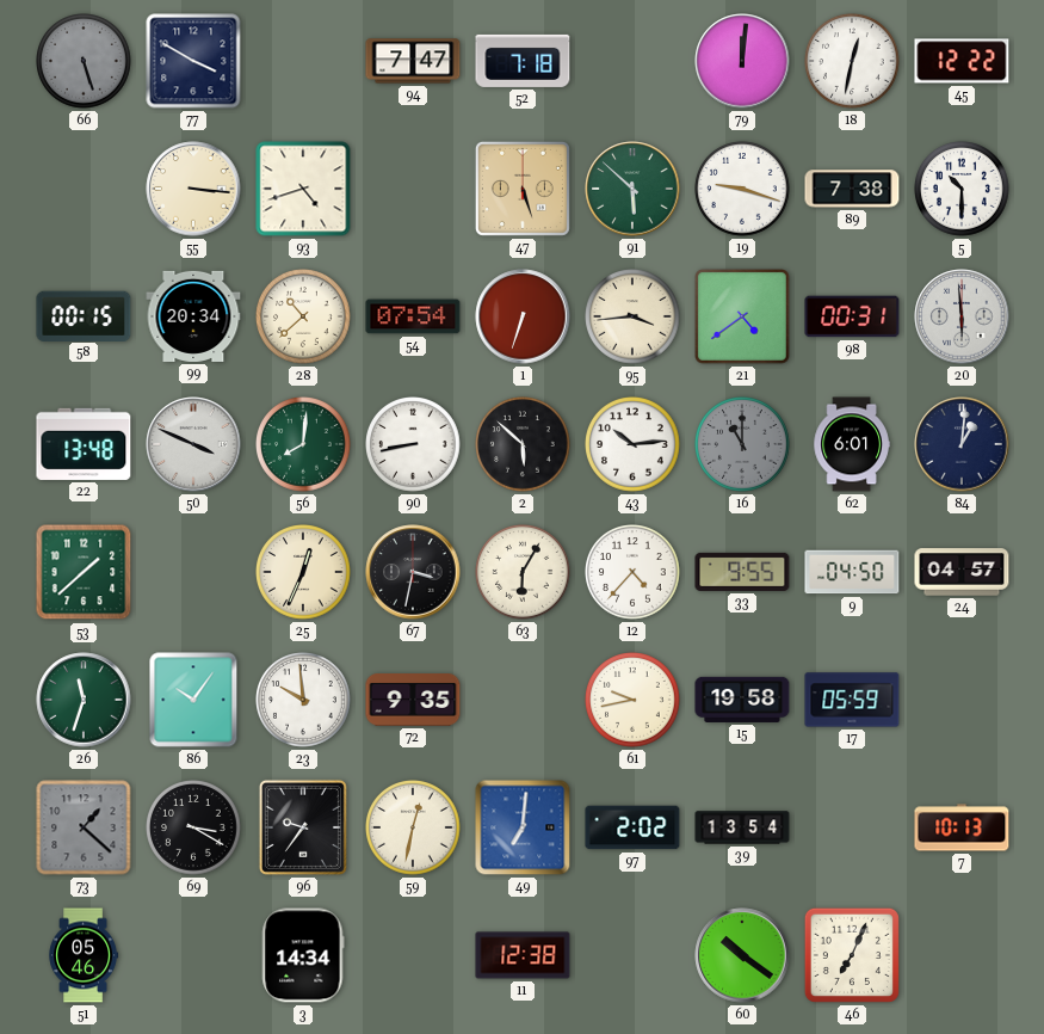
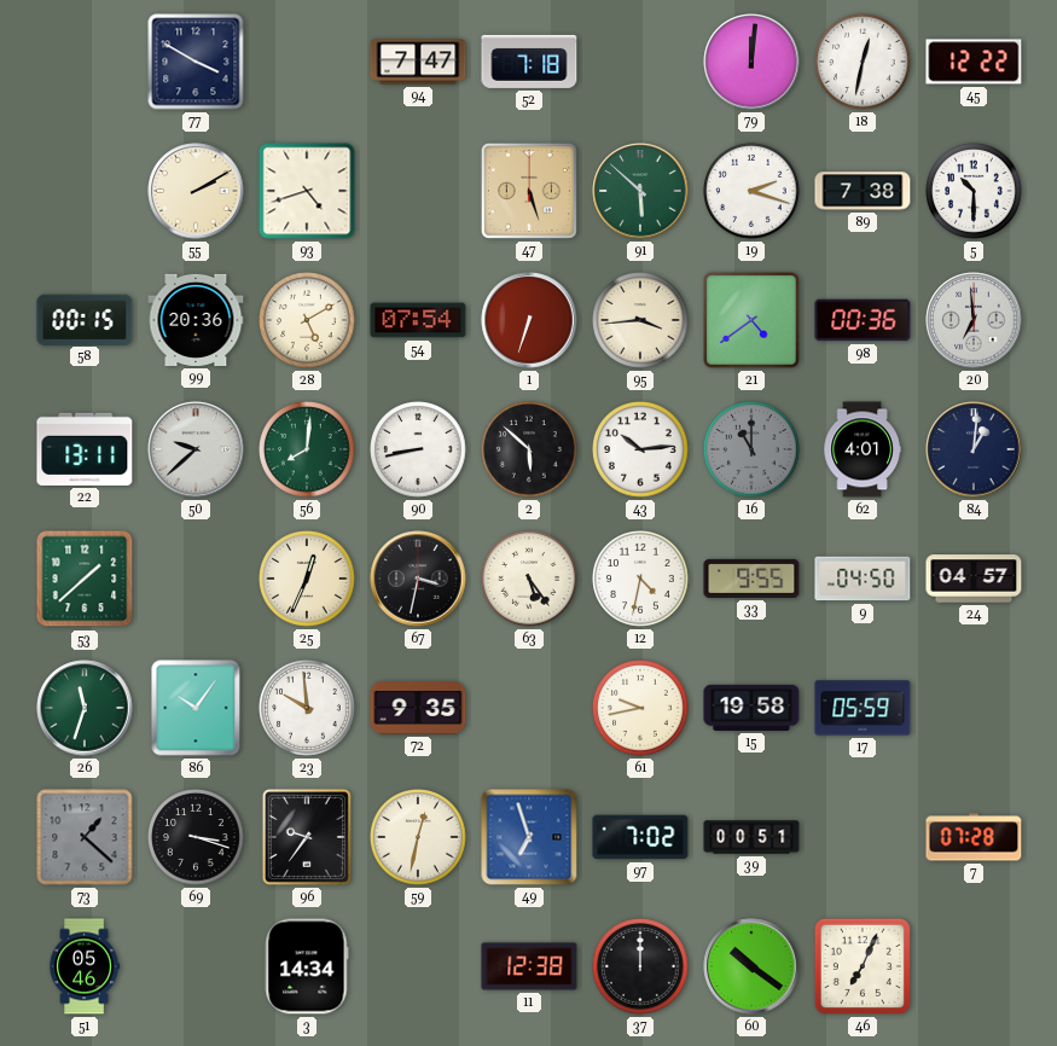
66: 5:27 -> none (84, 61)
55: 3:16 -> 2:10 (196, 191)
19: 9:18 -> 2:18 (751, 191)
99: 20:34 -> 20:36 (196, 320)
28: 10:38 -> 5:10 (307, 320)
98: 00:31 -> 00:36 (863, 320)
20: 5:59 -> 6:59 (974, 320)
22: 13:48 -> 13:11 (85, 449)
50: 3:49 -> 9:38 (196, 449)
62: 6:01 -> 4:01 (863, 449)
63: 6:05 -> 5:24 (529, 579)
12: 4:37 -> 4:32 (640, 579)
69: 3:20 -> 3:18 (196, 837)
49: 7:01 -> 6:57 (529, 837)
97: 2:02 -> 7:02 (640, 837)
39: 13:54 -> 00:51 (751, 837)
7: 10:13 -> 07:28 (974, 837)
37: none -> 12:00 (640, 966)
